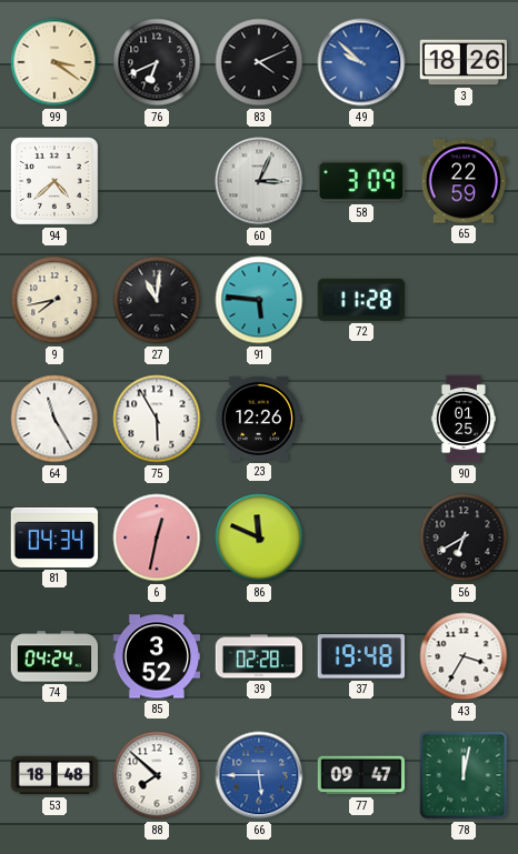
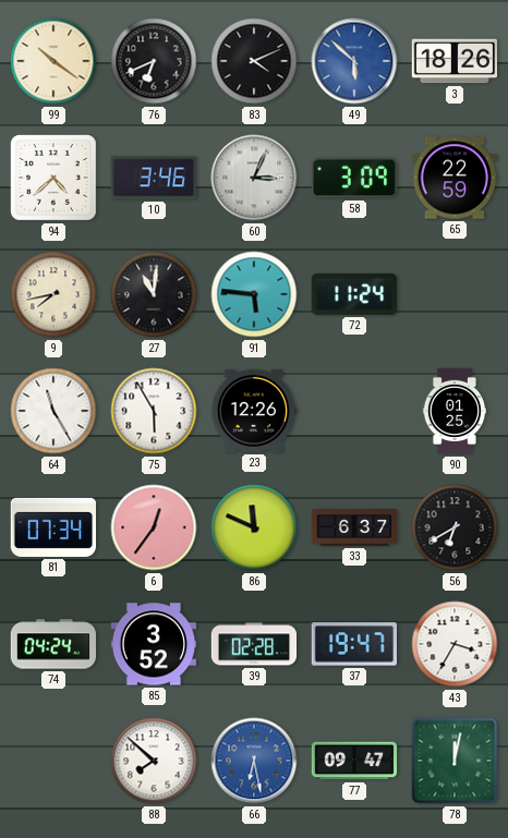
99: 3:21 -> 10:21 (53, 61)
49: 9:52 -> 5:52 (354, 61)
10: none -> 3:46 (153, 178)
72: 11:28 -> 11:24 (353, 294)
81: 04:34 -> 07:34 (53, 527)
6: 12:32 -> 12:36 (154, 527)
33: none -> 6:37 (354, 527)
37: 19:48 -> 19:47 (353, 644)
53: 18:48 -> none (54, 775)
66: 5:45 -> 6:28 (254, 761)
